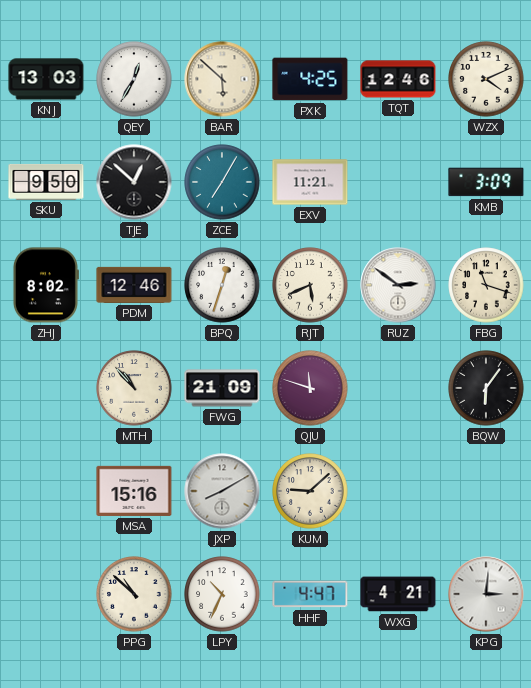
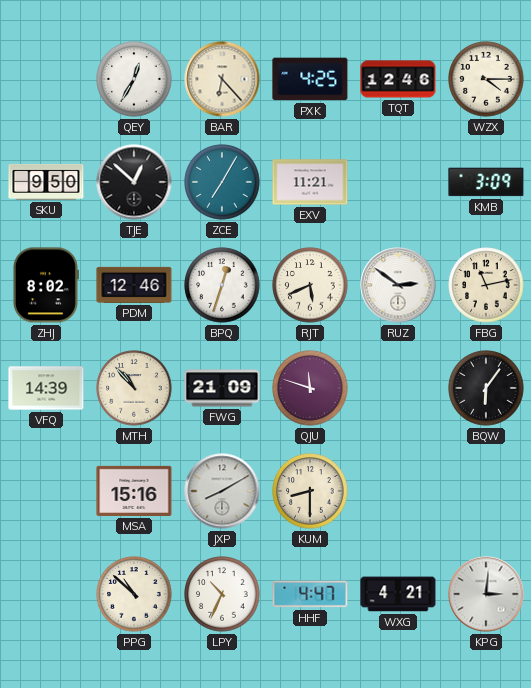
KNJ: 13:03 -> none (46, 79)
BAR: 5:52 -> 6:23 (222, 79)
WZX: 4:11 -> 4:15 (486, 79)
FBG: 11:18 -> 11:13 (486, 285)
VFQ: none -> 14:39 (46, 388)
KUM: 9:08 -> 8:30 (310, 491)
